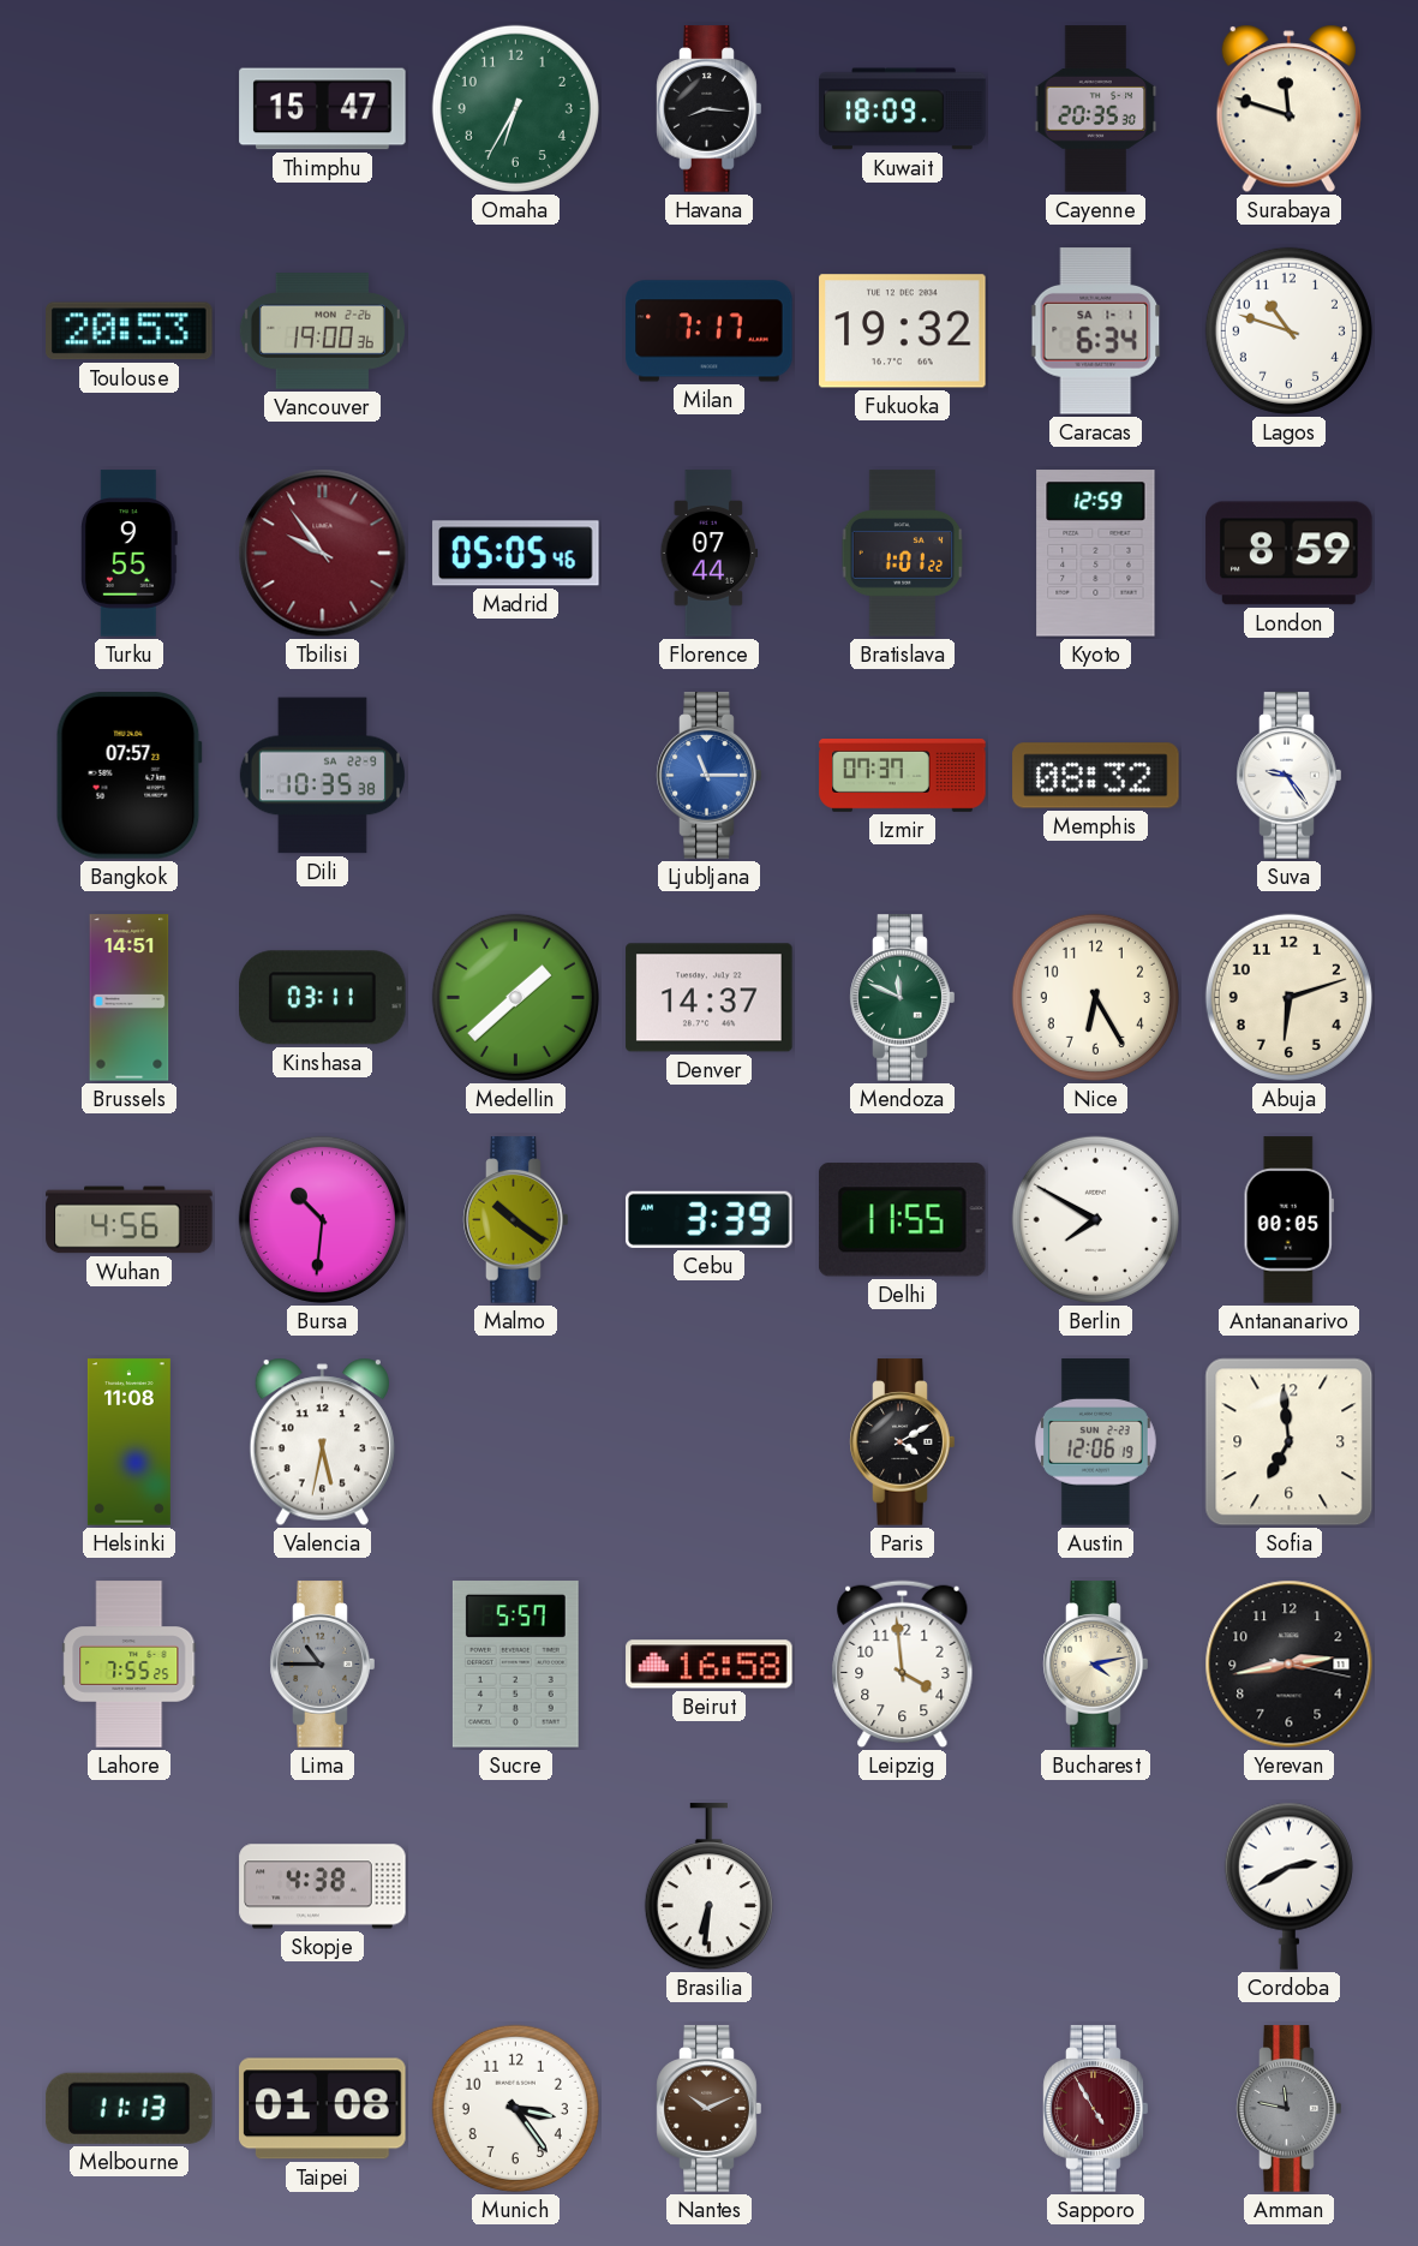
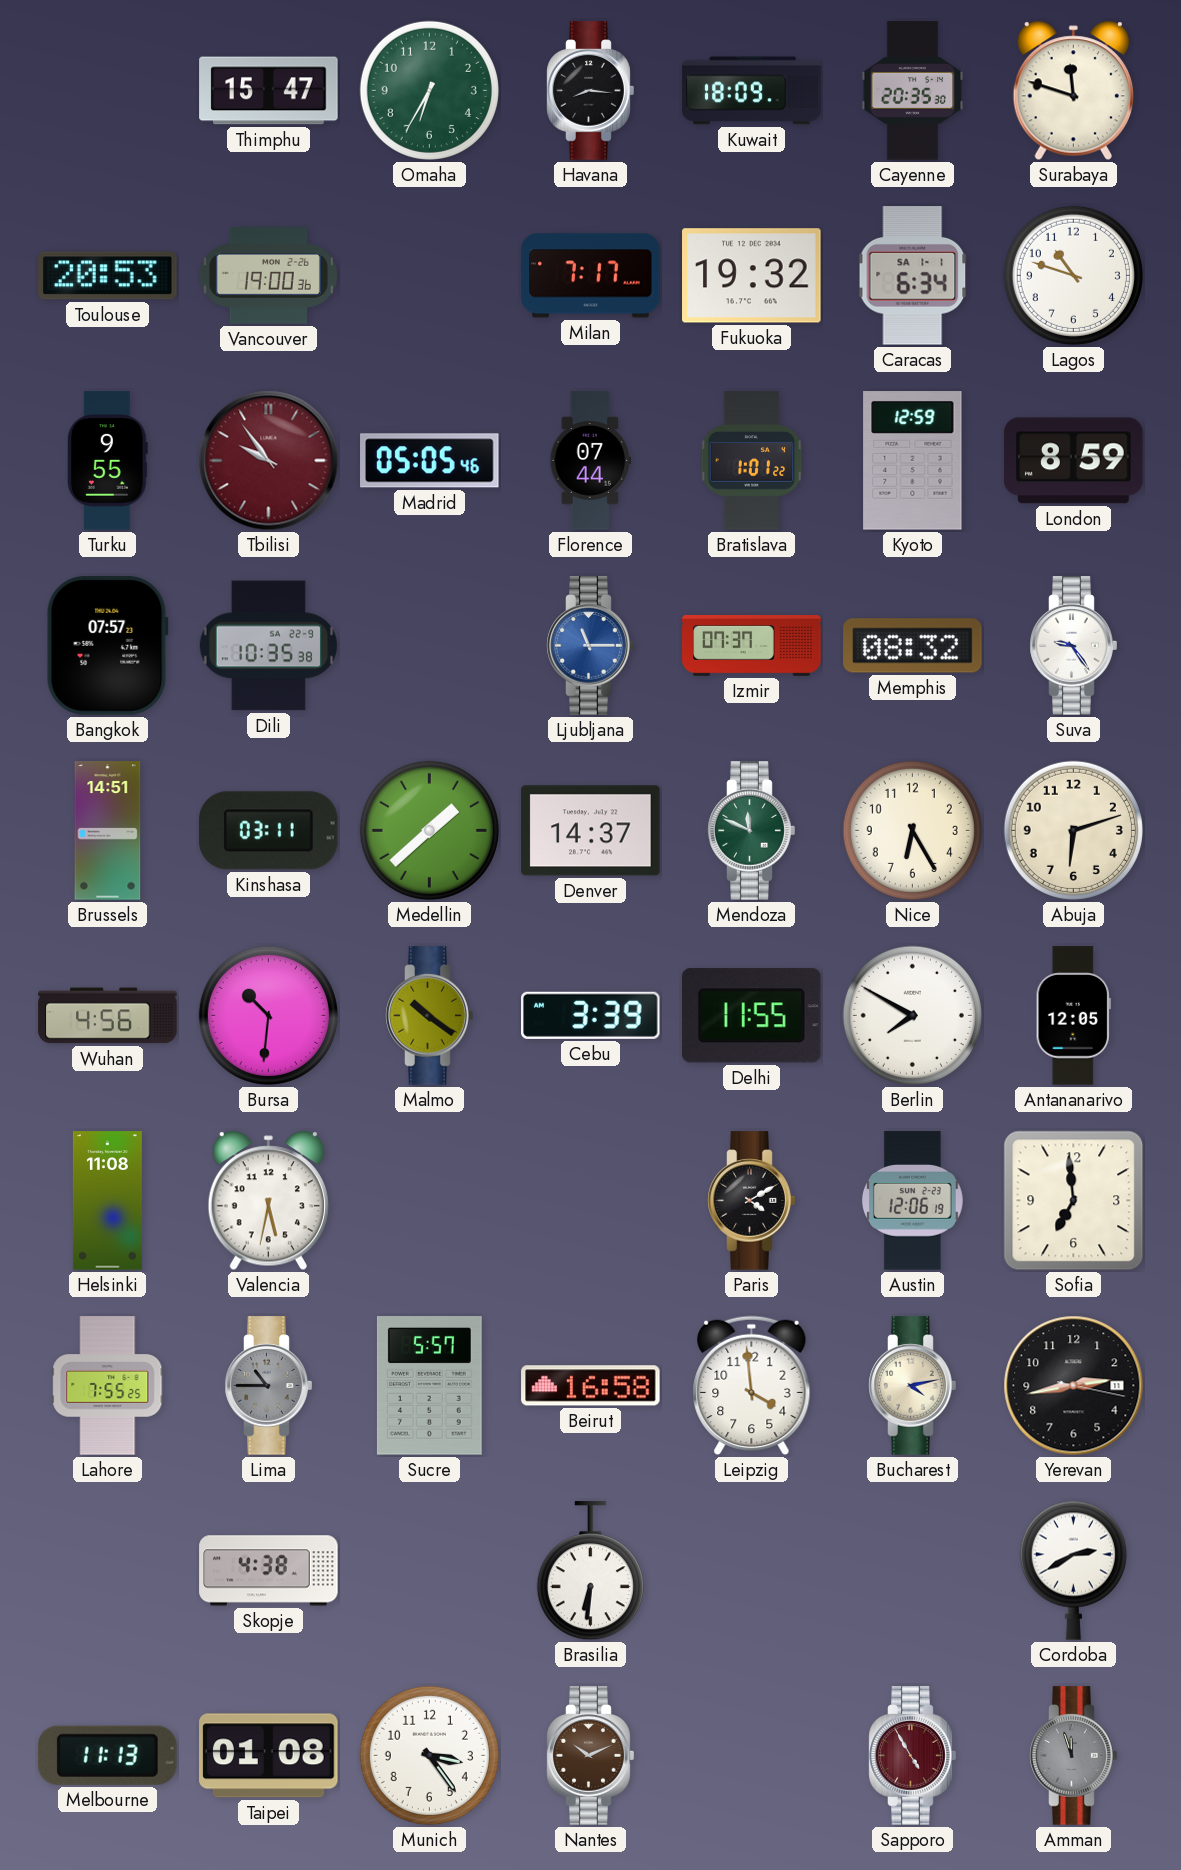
Antananarivo: 00:05 -> 12:05 (1073, 1016)
Amman: 11:47 -> 11:57 (1074, 1756)
